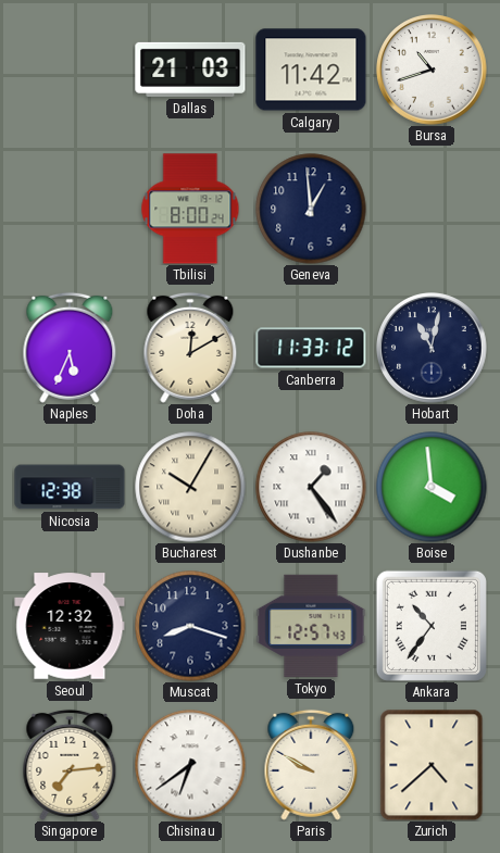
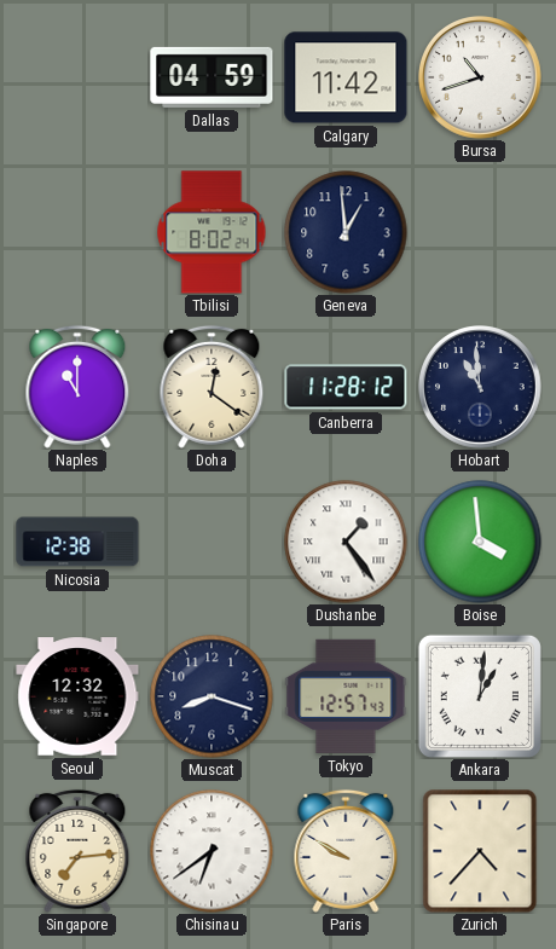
Dallas: 21:03 -> 04:59 (212, 77)
Tbilisi: 8:00 -> 8:02 (212, 232)
Naples: 5:34 -> 11:00 (77, 387)
Doha: 12:10 -> 12:21 (212, 387)
Canberra: 11:33 -> 11:28 (346, 387)
Hobart: 11:02 -> 10:59 (481, 388)
Bucharest: 10:05 -> none (190, 487)
Ankara: 10:36 -> 1:01 (480, 696)
Zurich: 4:38 -> 4:37 (480, 851)
